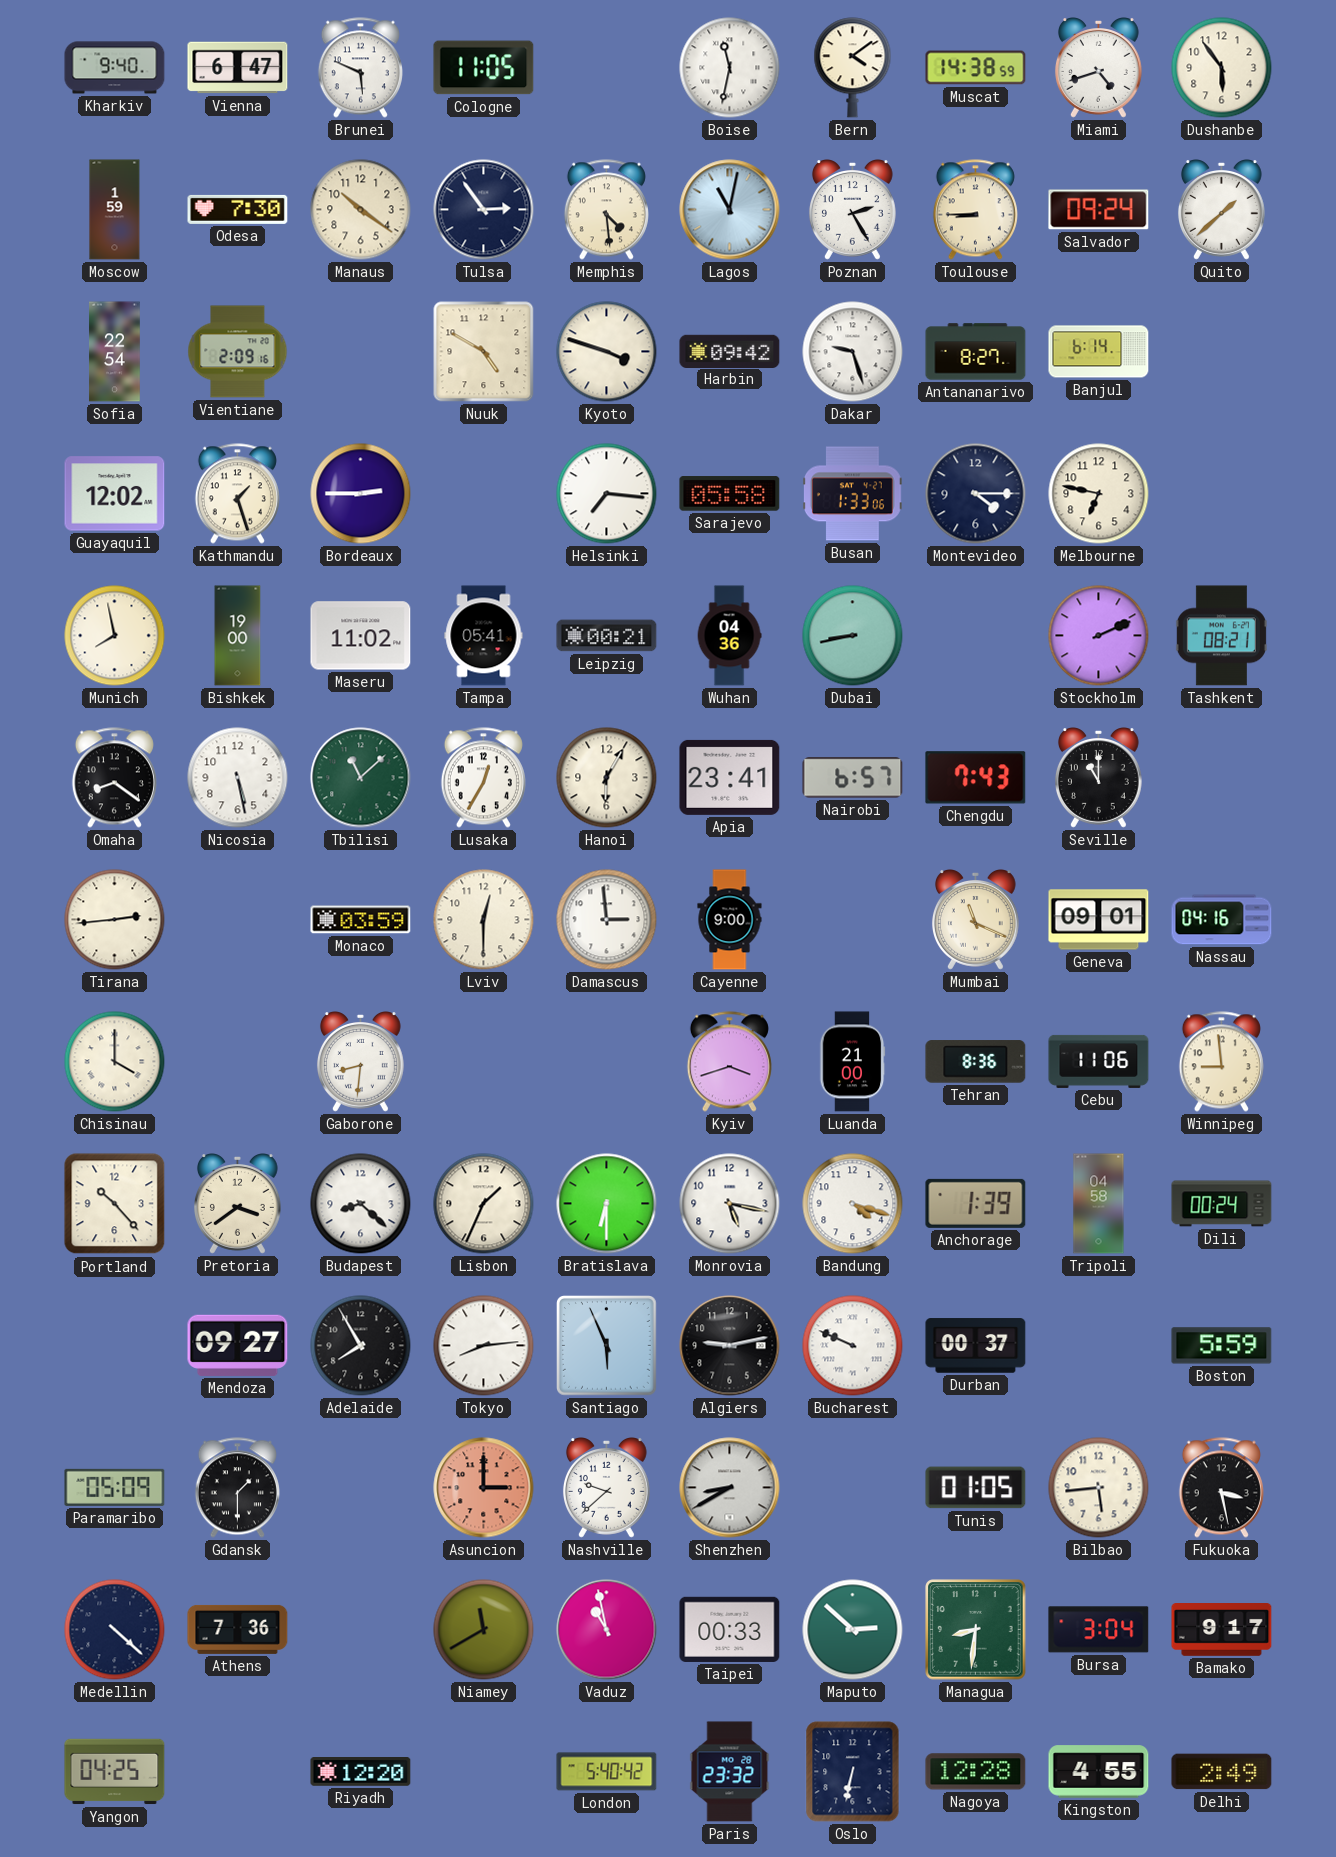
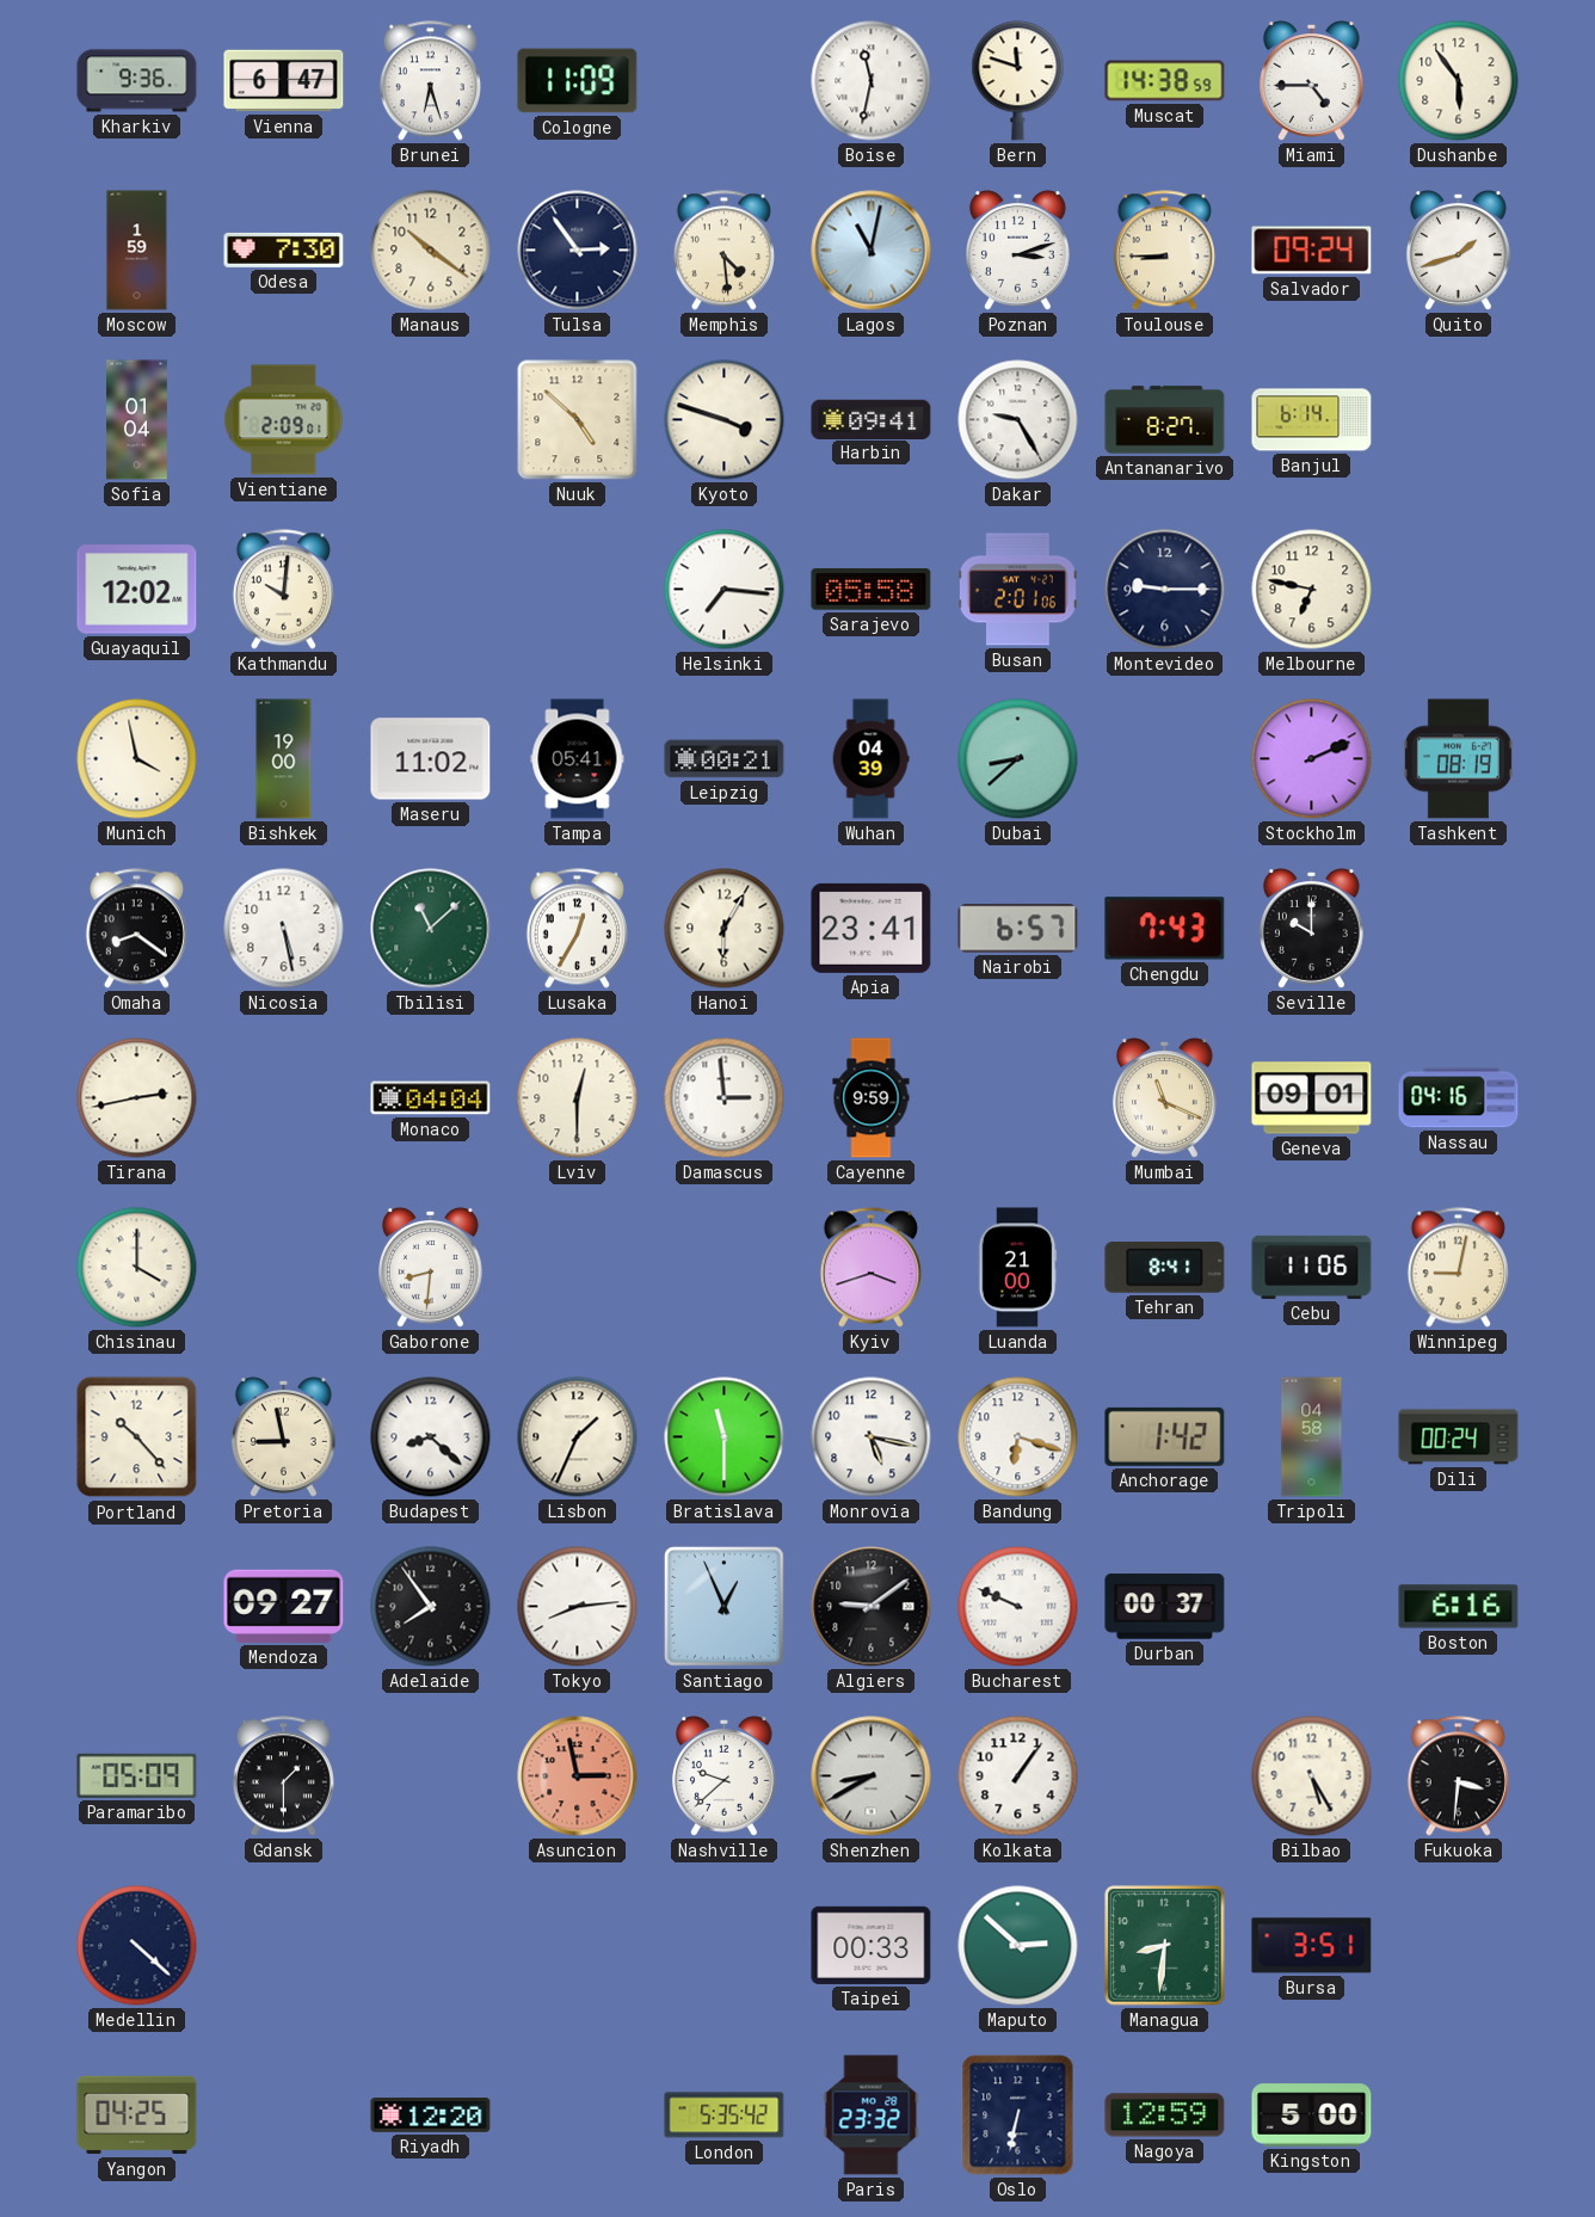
Kharkiv: 9:40 -> 9:36 (137, 81)
Brunei: 5:49 -> 6:27 (430, 81)
Cologne: 11:05 -> 11:09 (578, 81)
Bern: 4:09 -> 11:48 (1018, 81)
Miami: 4:42 -> 4:45 (1311, 81)
Poznan: 2:25 -> 3:12 (1017, 251)
Quito: 1:38 -> 1:42 (1458, 251)
Sofia: 22:54 -> 01:04 (137, 420)
Vientiane: 2:09:16 -> 2:09:01 (284, 420)
Nuuk: 4:50 -> 4:52 (578, 420)
Harbin: 09:42 -> 09:41 (872, 419)
Dakar: 9:27 -> 9:25 (1018, 420)
Kathmandu: 1:27 -> 10:01 (283, 590)
Bordeaux: 2:45 -> none (361, 494)
Busan: 1:33 -> 2:01 (1018, 590)
Montevideo: 4:15 -> 9:15 (1165, 590)
Munich: 7:58 -> 3:58 (137, 759)
Wuhan: 04:36 -> 04:39 (870, 759)
Dubai: 8:43 -> 8:38 (1018, 759)
Tashkent: 08:21 -> 08:19 (1458, 759)
Seville: 11:00 -> 10:00 (1311, 929)
Tirana: 2:44 -> 2:43 (137, 1098)
Monaco: 03:59 -> 04:04 (431, 1098)
Cayenne: 9:00 -> 9:59 (872, 1098)
Tehran: 8:36 -> 8:41 (1165, 1268)
Winnipeg: 8:59 -> 9:02 (1458, 1268)
Pretoria: 3:39 -> 8:58 (283, 1437)
Bratislava: 6:30 -> 11:30 (725, 1437)
Bandung: 4:18 -> 6:18 (1018, 1437)
Anchorage: 1:39 -> 1:42 (1165, 1436)
Adelaide: 7:55 -> 7:54 (431, 1607)
Santiago: 5:56 -> 12:56 (725, 1607)
Algiers: 9:13 -> 9:09 (872, 1607)
Boston: 5:59 -> 6:16 (1459, 1607)
Asuncion: 3:00 -> 2:58 (578, 1776)
Kolkata: none -> 1:06 (1018, 1776)
Tunis: 01:05 -> none (976, 1488)
Bilbao: 5:44 -> 5:25 (1312, 1776)
Fukuoka: 3:28 -> 3:31 (1458, 1776)
Athens: 7:36 -> none (238, 1629)
Niamey: 11:40 -> none (484, 1630)
Vaduz: 10:58 -> none (607, 1630)
Bursa: 3:04 -> 3:51 (1312, 1946)
Bamako: 9:17 -> none (1222, 1630)
London: 5:40 -> 5:35 (725, 2116)
Nagoya: 12:28 -> 12:59 (1165, 2116)
Kingston: 4:55 -> 5:00 (1312, 2116)
Delhi: 2:49 -> none (1222, 1772)
